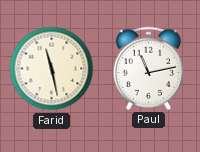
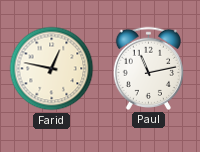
Farid: 11:28 -> 12:47 (52, 69)
